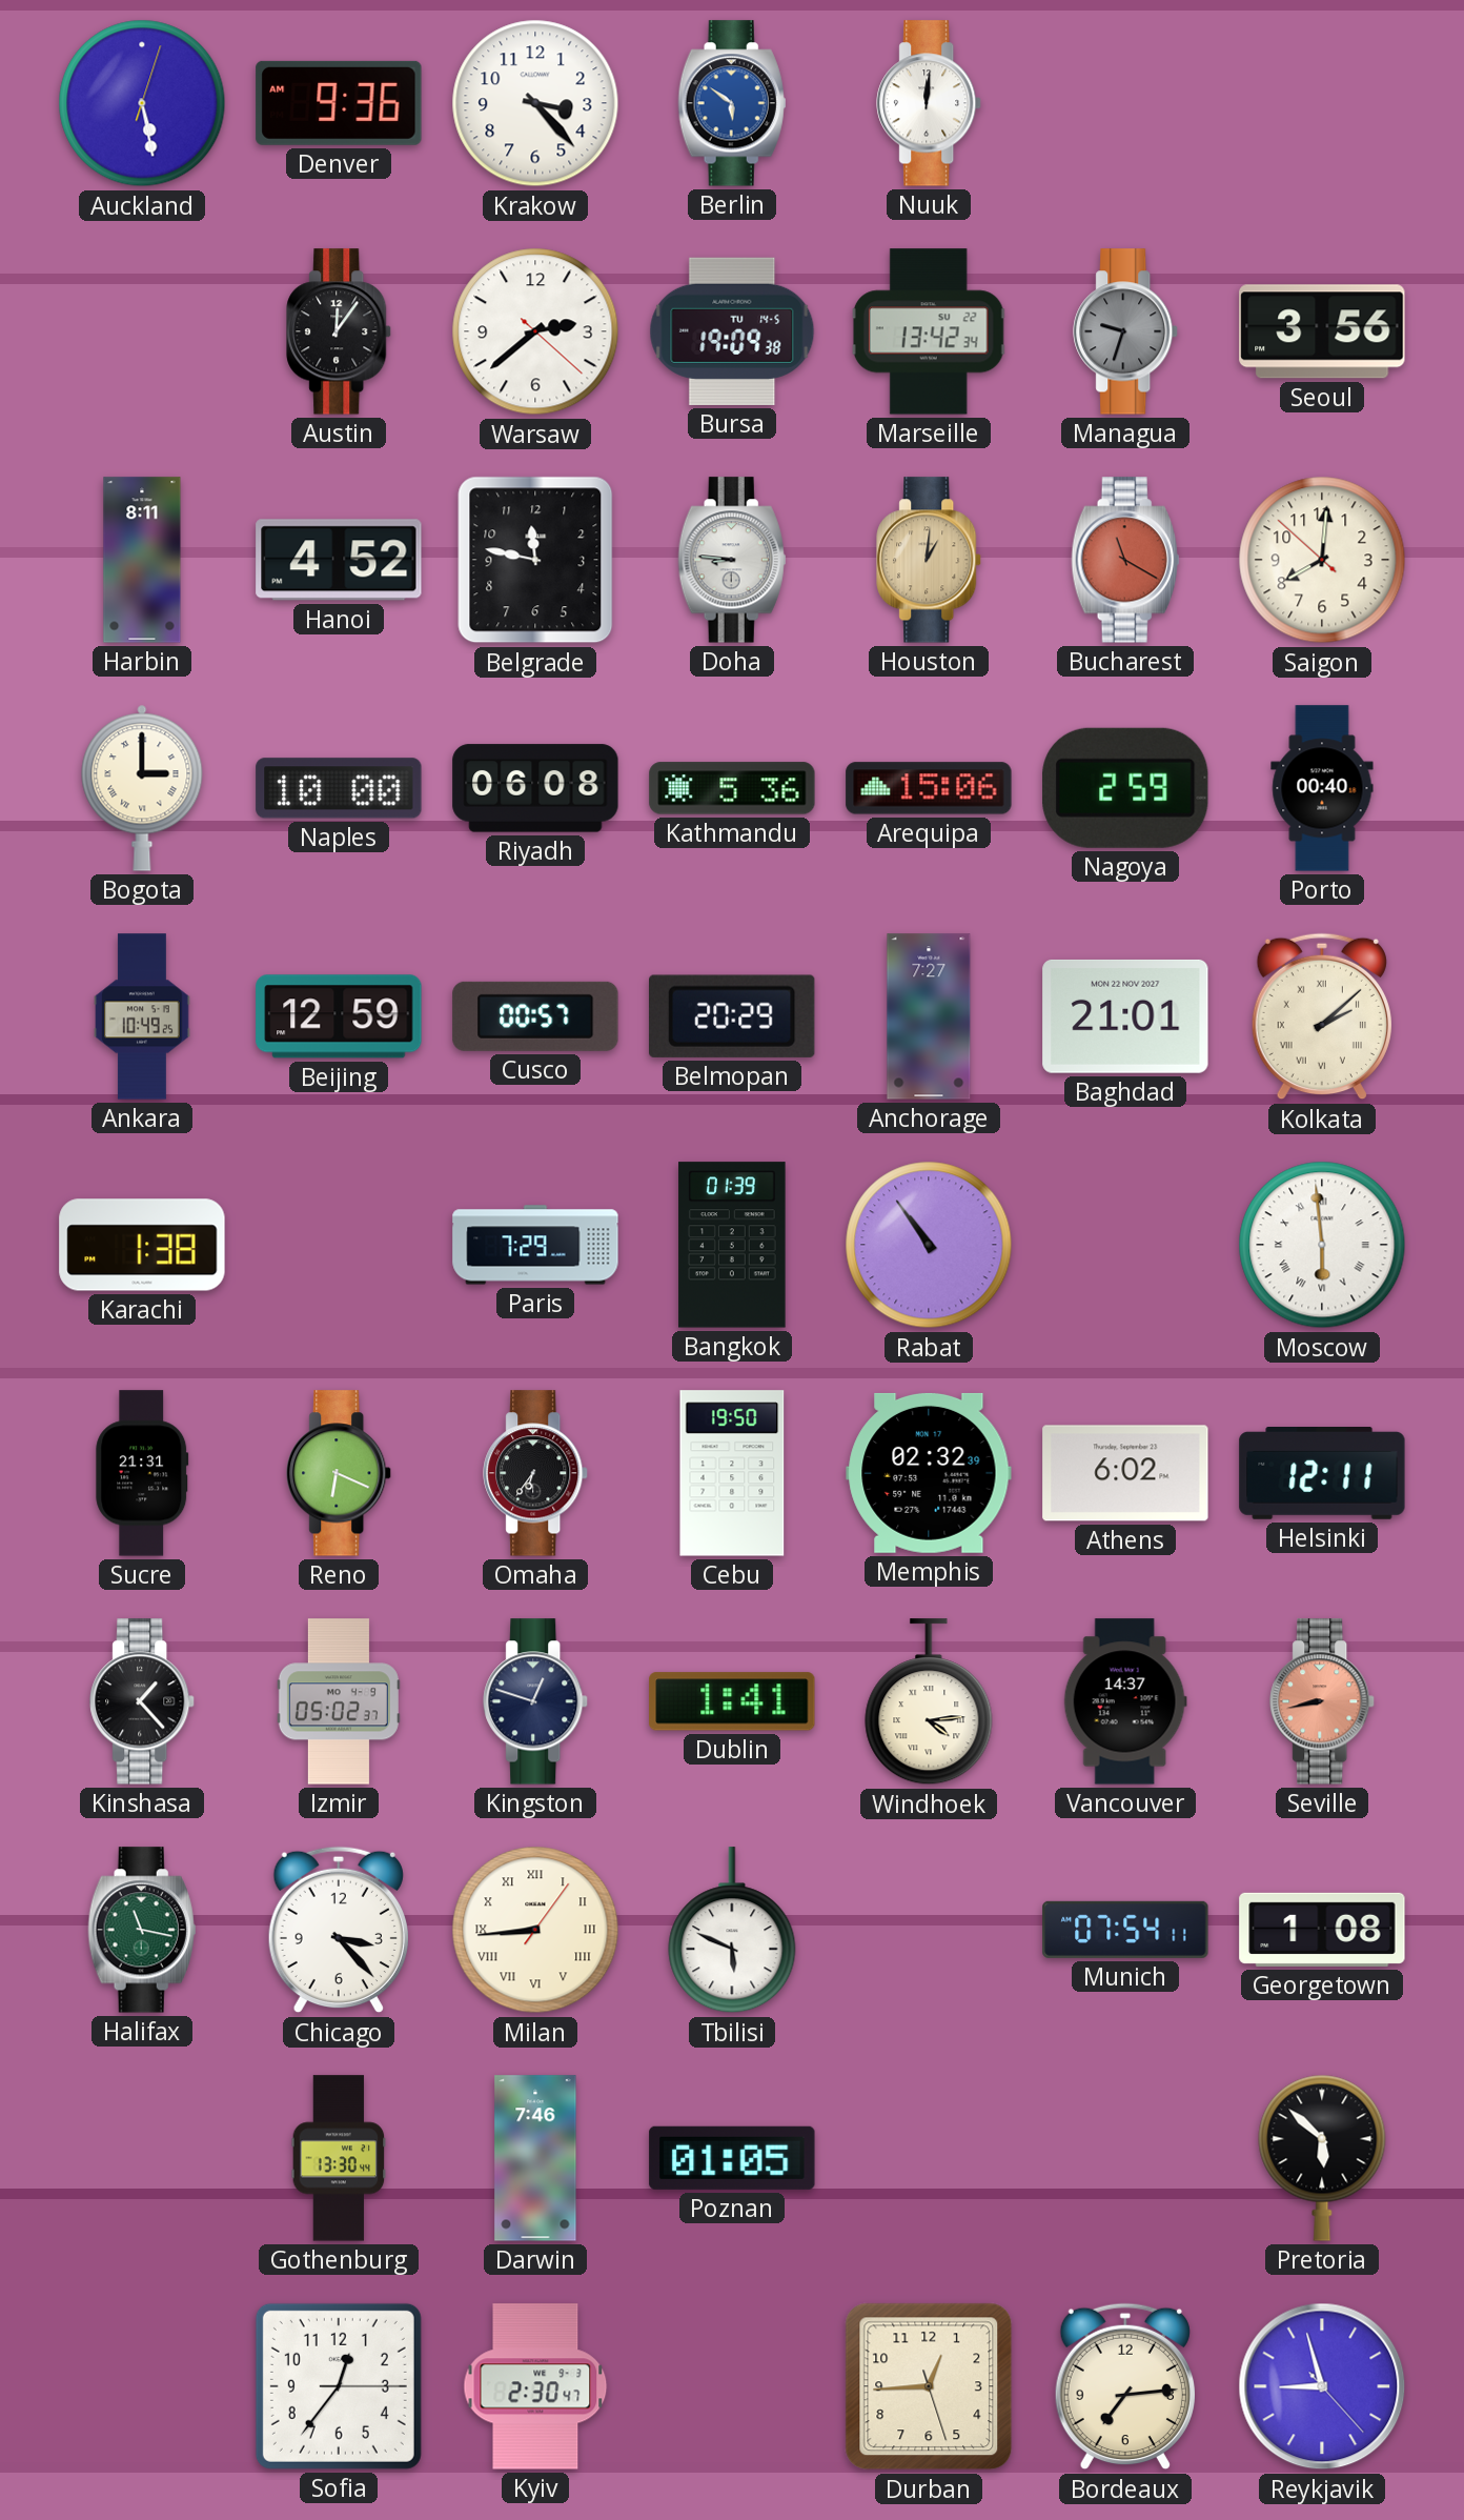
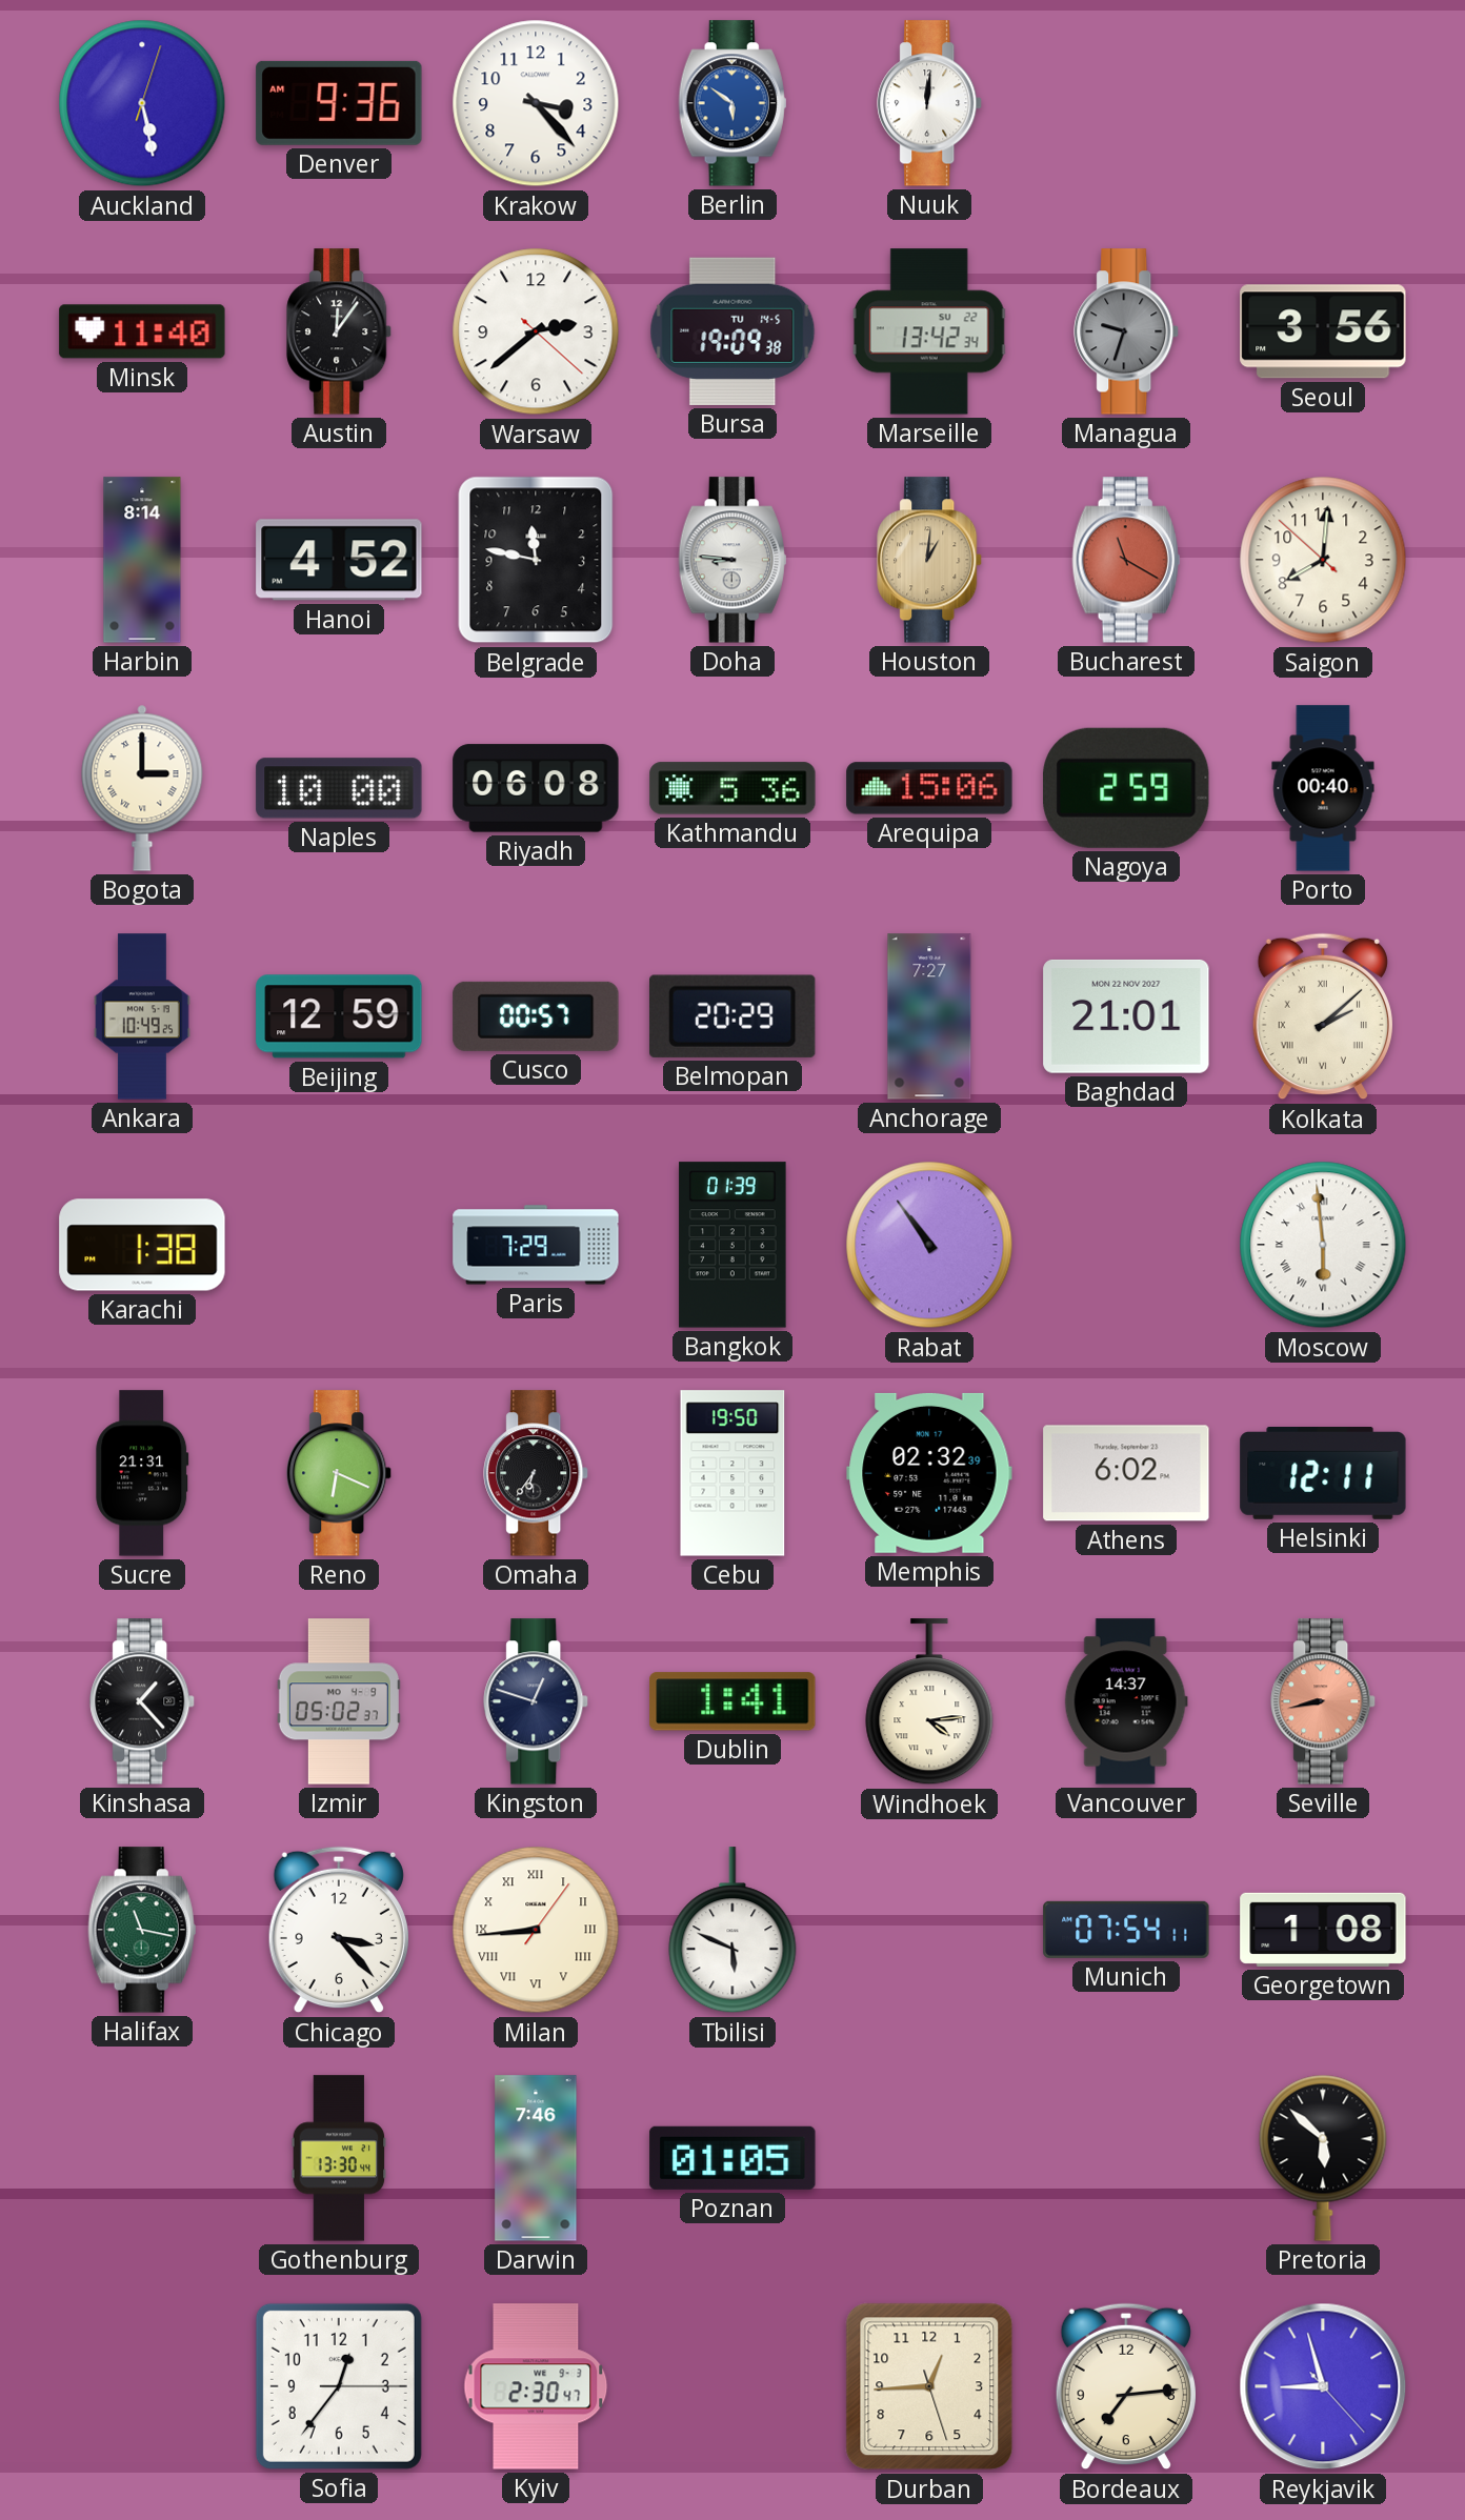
Minsk: none -> 11:40 (142, 331)
Harbin: 8:11 -> 8:14 (142, 560)
